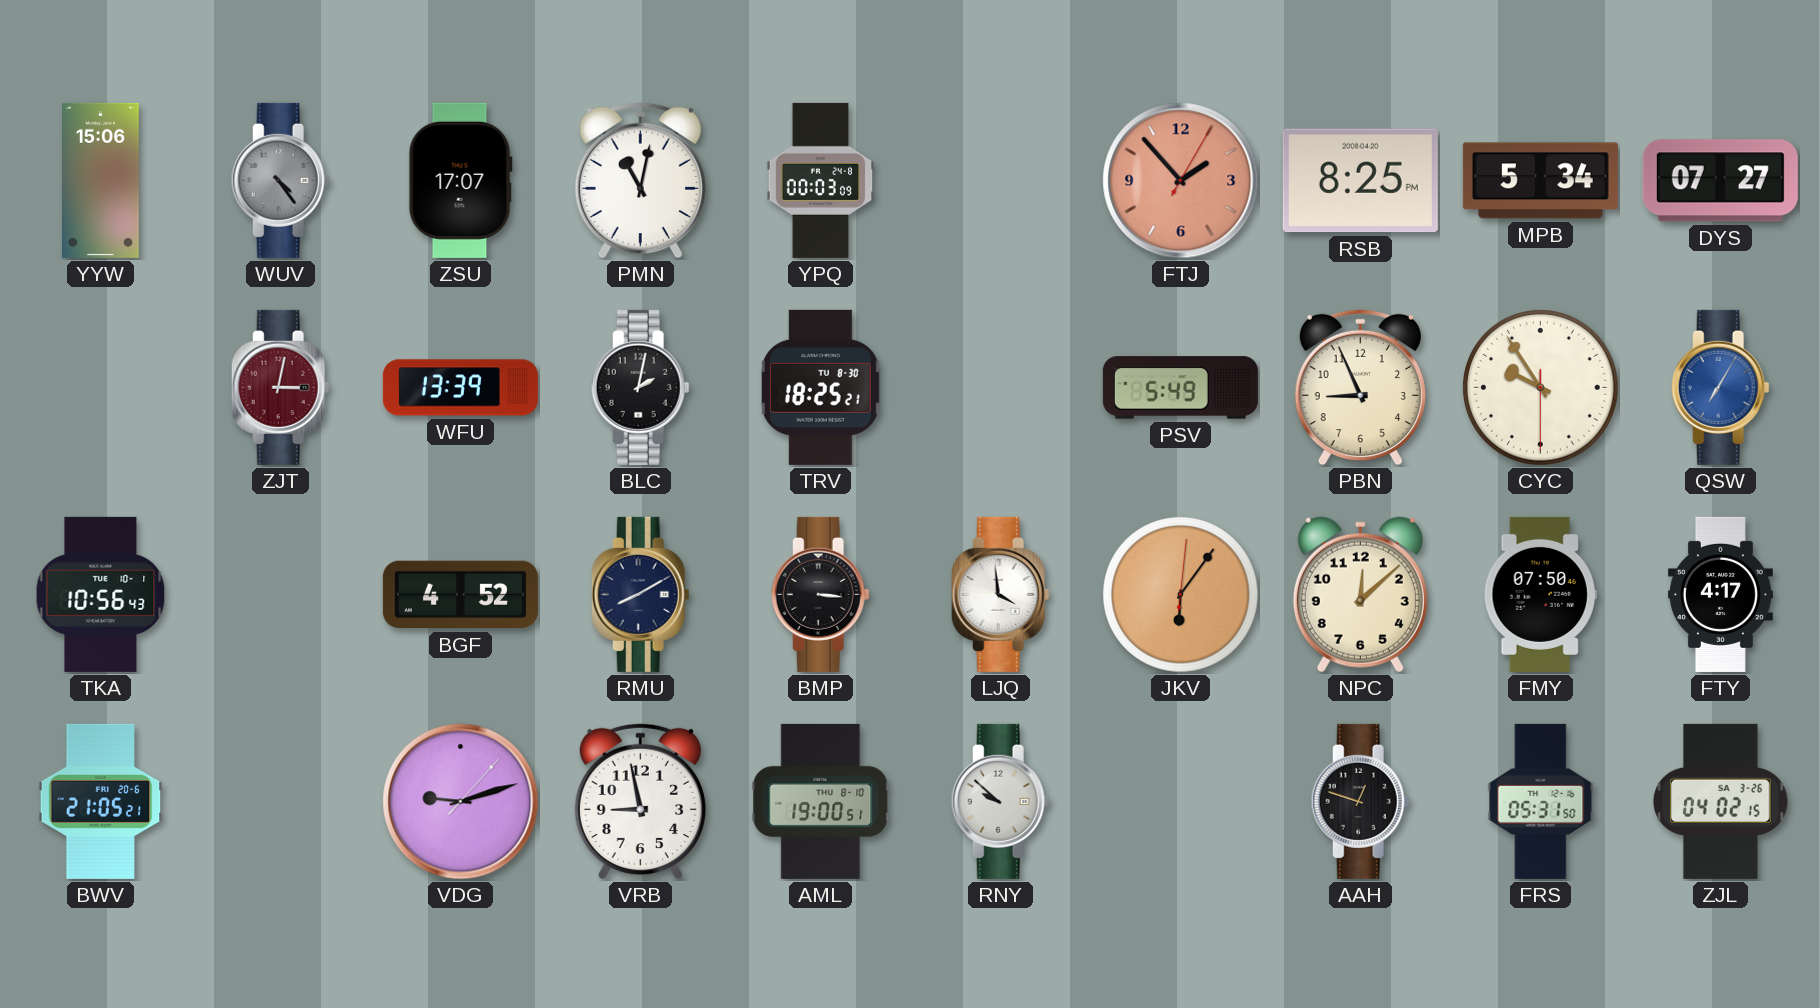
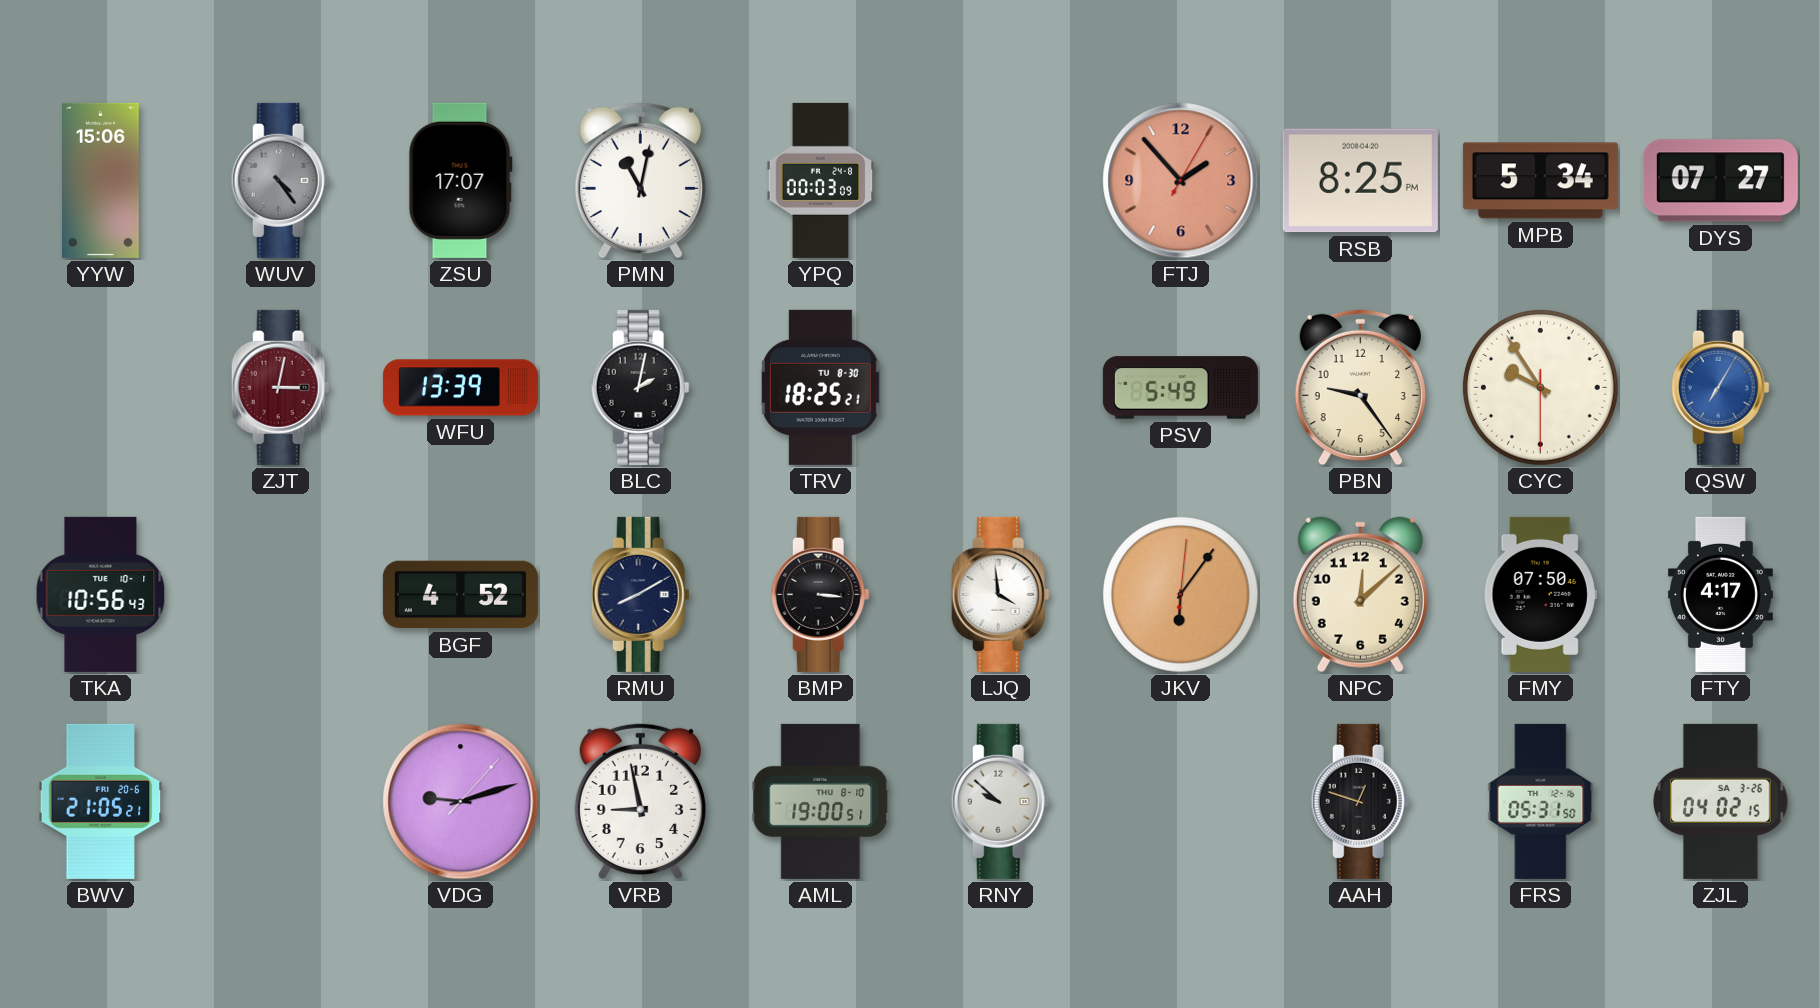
PBN: 8:56 -> 9:24 (1360, 388)
